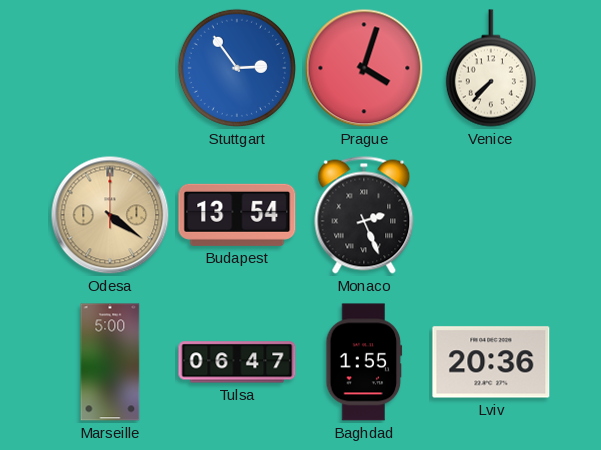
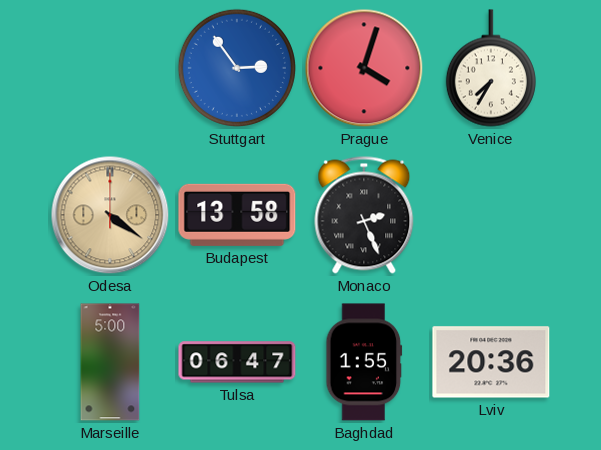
Venice: 7:37 -> 7:35 (491, 68)
Budapest: 13:54 -> 13:58 (237, 215)
